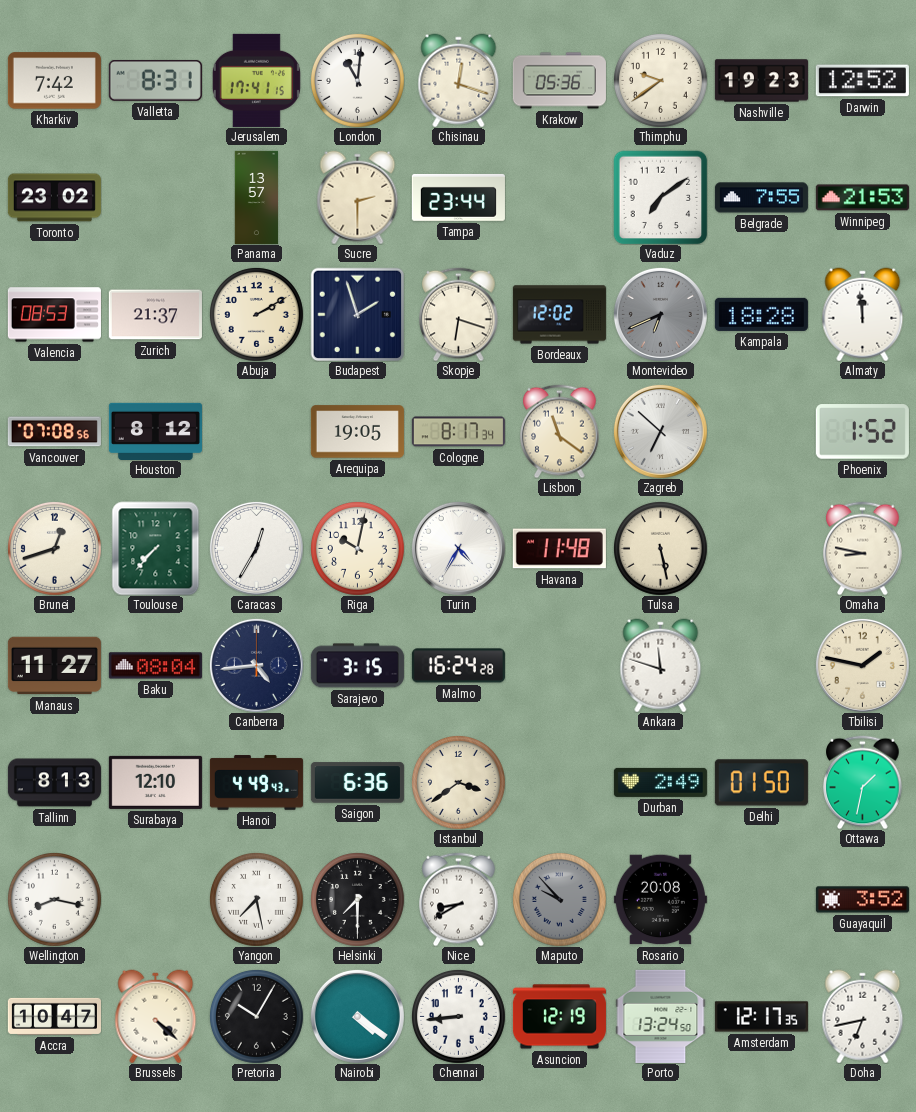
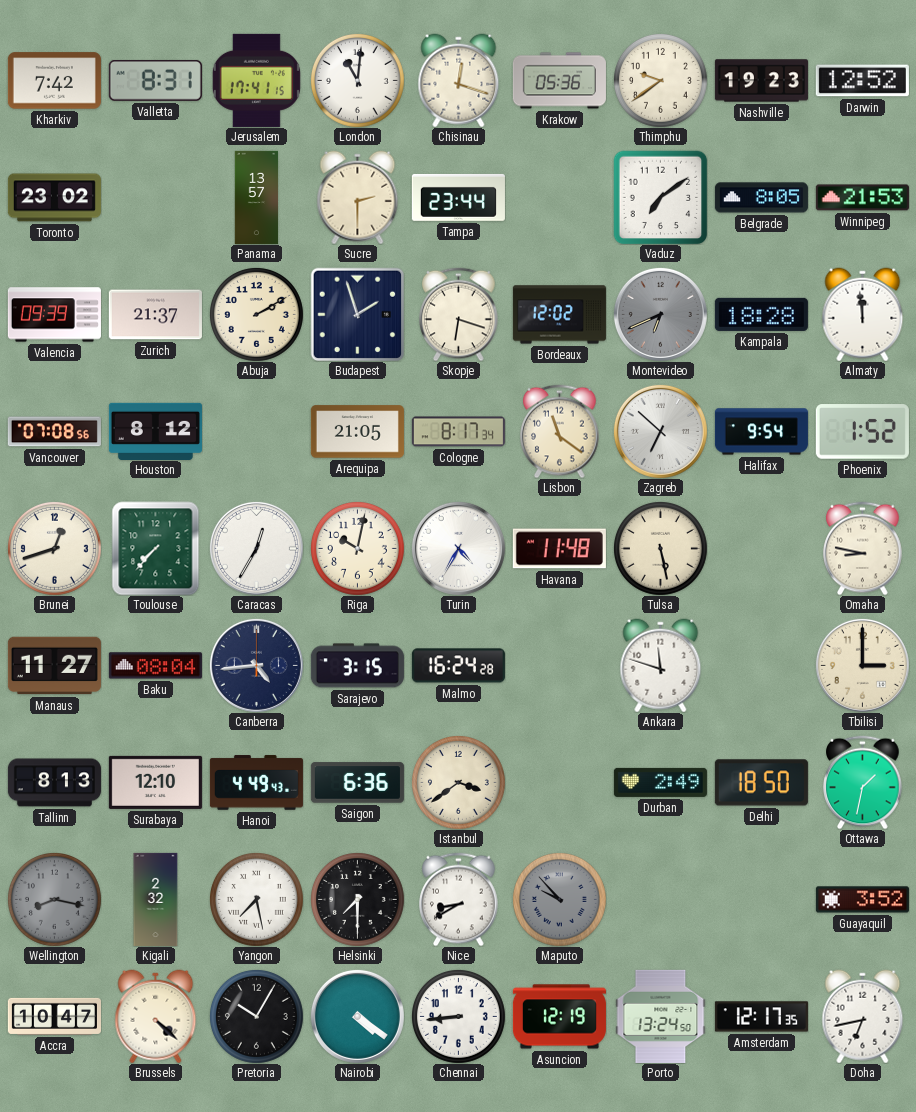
Belgrade: 7:55 -> 8:05 (761, 198)
Valencia: 08:53 -> 09:39 (54, 315)
Arequipa: 19:05 -> 21:05 (357, 432)
Halifax: none -> 9:54 (761, 432)
Tbilisi: 1:47 -> 3:00 (862, 665)
Delhi: 01:50 -> 18:50 (761, 783)
Wellington dial: white -> grey (54, 899)
Kigali: none -> 2:32 (156, 899)
Rosario: 20:08 -> none (660, 900)
